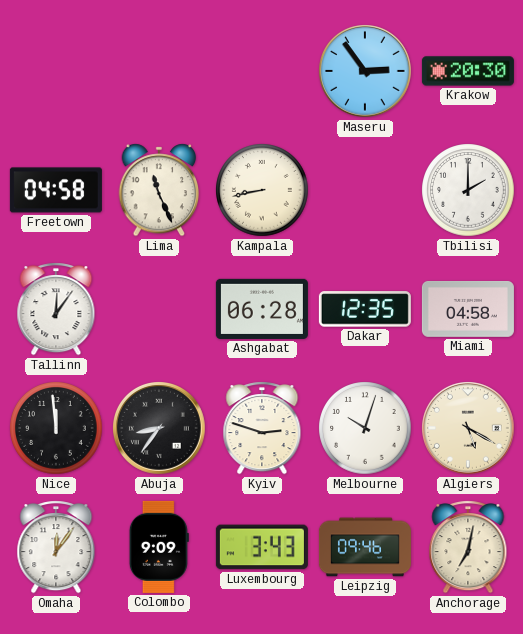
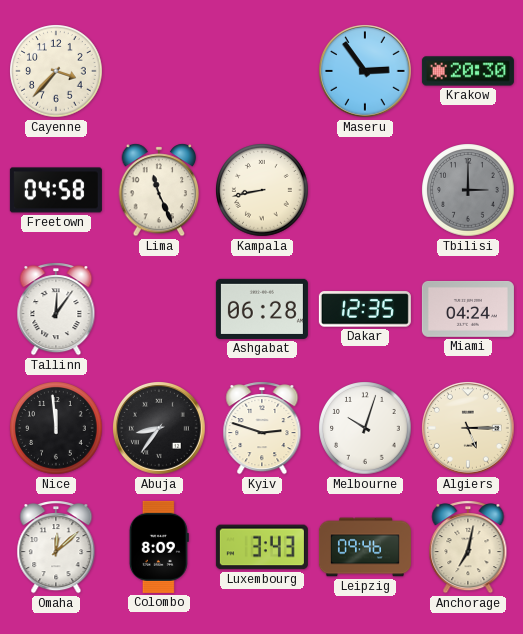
Cayenne: none -> 3:37 (56, 71)
Tbilisi: 2:00 -> 3:00 (468, 190)
Tbilisi dial: white -> grey (468, 190)
Miami: 04:58 -> 04:24 (468, 309)
Algiers: 5:20 -> 5:15 (469, 429)
Omaha: 12:06 -> 12:08 (56, 547)
Colombo: 9:09 -> 8:09 (159, 547)
